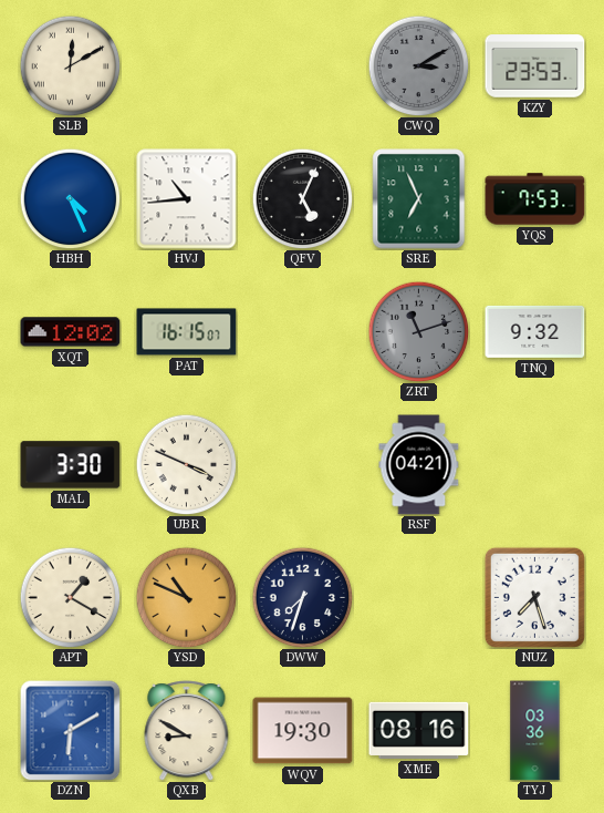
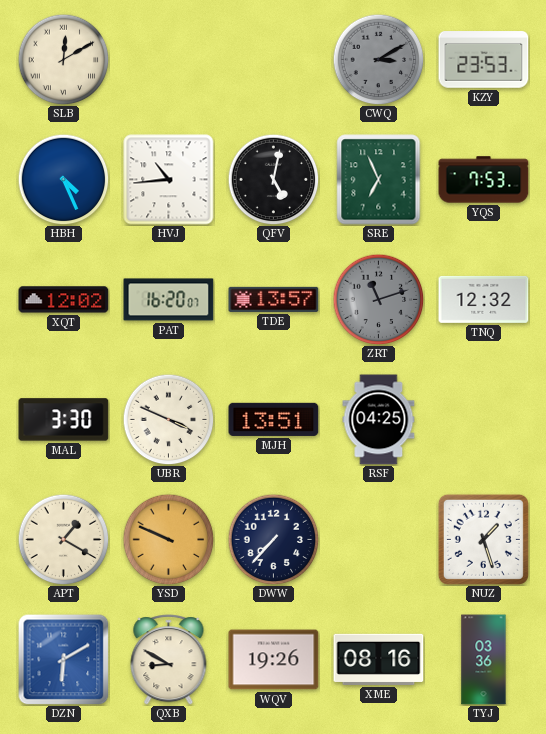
QFV: 5:04 -> 5:02 (273, 179)
PAT: 16:15 -> 16:20 (169, 300)
TDE: none -> 13:57 (274, 299)
TNQ: 9:32 -> 12:32 (484, 299)
MJH: none -> 13:51 (274, 419)
RSF: 04:21 -> 04:25 (379, 420)
YSD: 10:49 -> 9:49 (168, 539)
DWW: 7:33 -> 7:37 (273, 539)
NUZ: 7:27 -> 1:27 (483, 539)
WQV: 19:30 -> 19:26 (274, 660)
